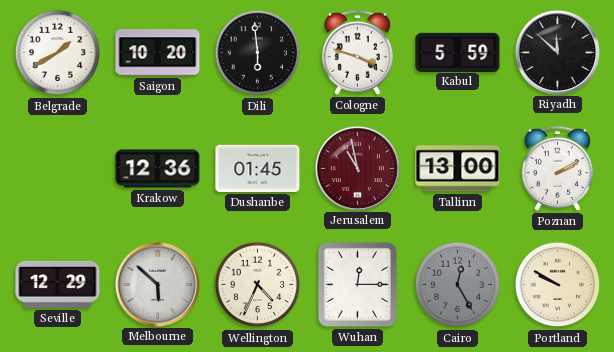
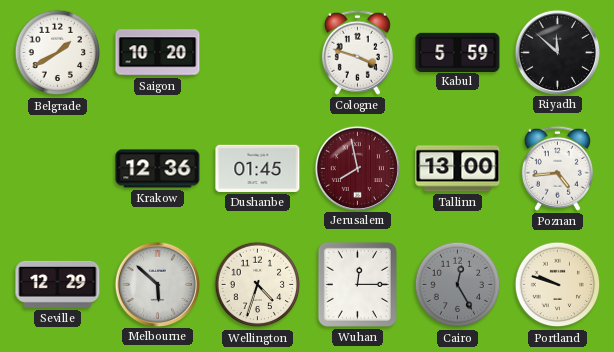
Dili: 5:59 -> none (258, 53)
Jerusalem: 10:58 -> 7:58 (357, 168)
Poznan: 2:10 -> 4:44 (557, 168)
Wellington: 4:34 -> 4:33 (258, 285)
Portland: 9:50 -> 9:48 (558, 285)
